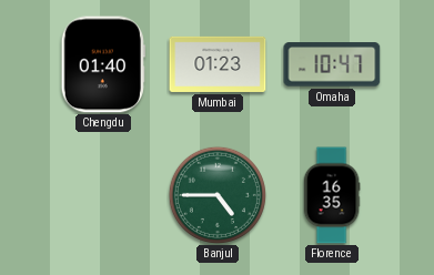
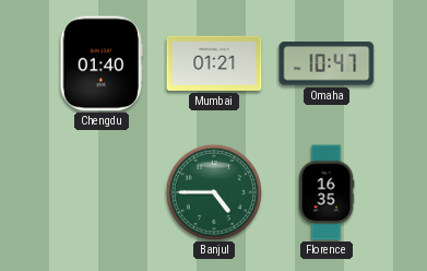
Mumbai: 01:23 -> 01:21 (214, 63)
